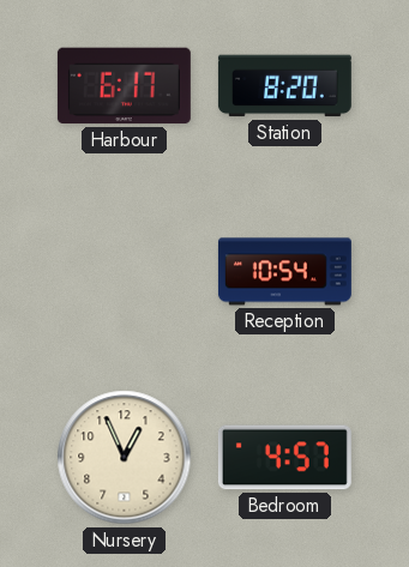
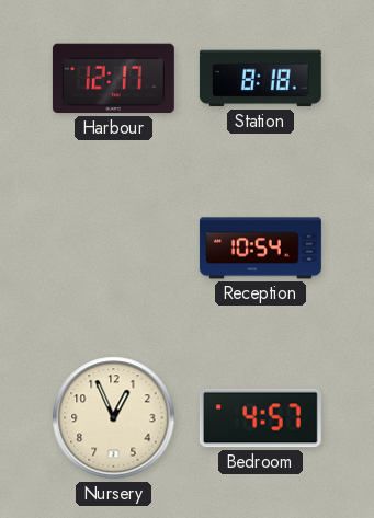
Harbour: 6:17 -> 12:17 (113, 79)
Station: 8:20 -> 8:18 (260, 79)
